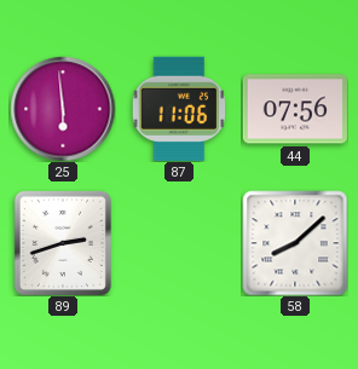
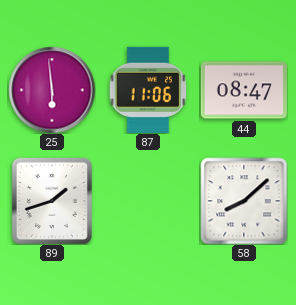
44: 07:56 -> 08:47 (244, 90)
89: 2:42 -> 1:42 (52, 201)
